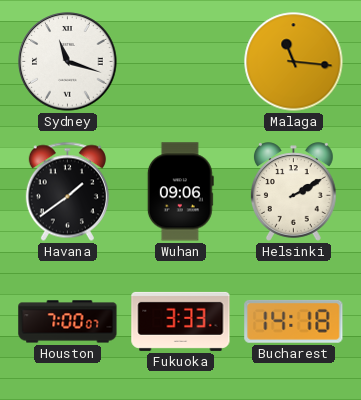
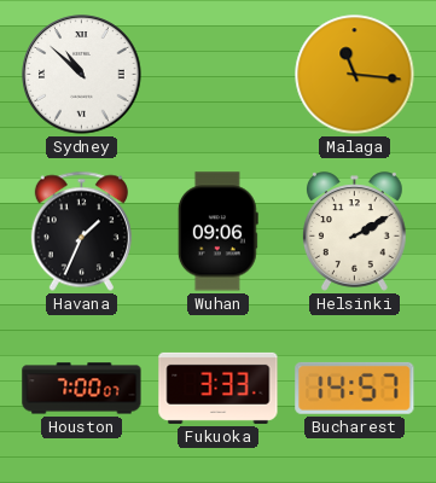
Sydney: 11:18 -> 10:52 (82, 75)
Havana: 1:39 -> 1:34 (81, 232)
Bucharest: 14:18 -> 14:57 (355, 388)
